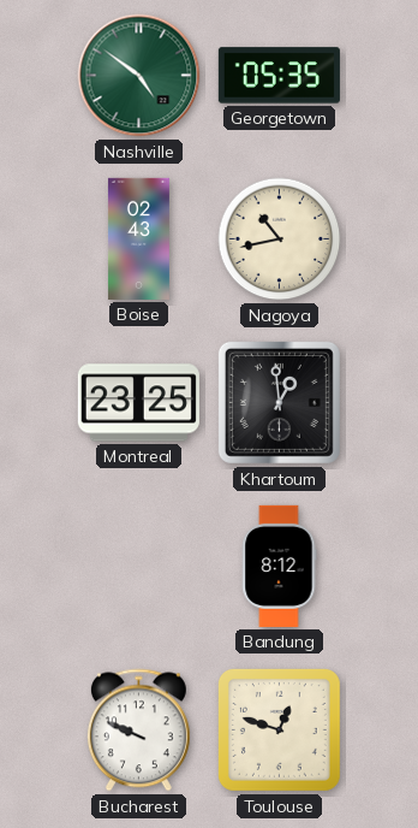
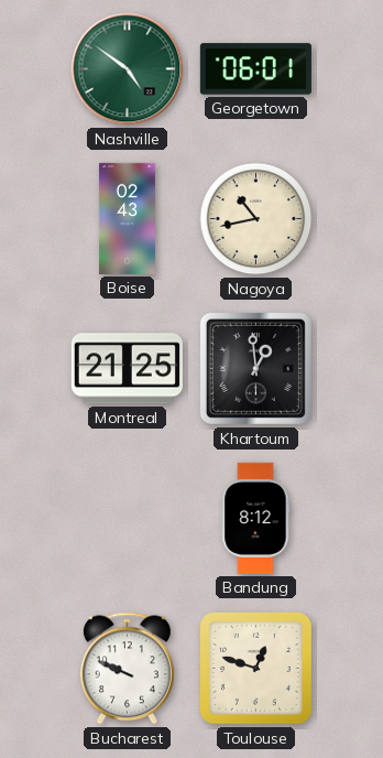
Georgetown: 05:35 -> 06:01 (255, 69)
Montreal: 23:25 -> 21:25 (127, 369)
